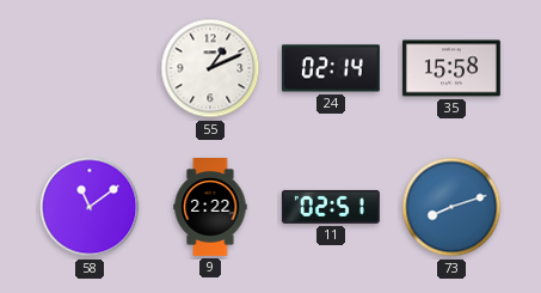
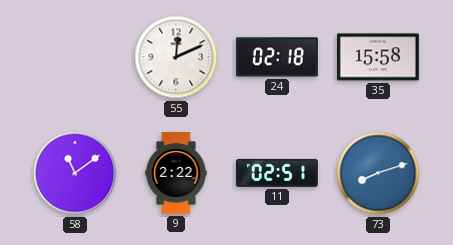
55: 1:11 -> 12:11 (176, 57)
24: 02:14 -> 02:18 (277, 57)
